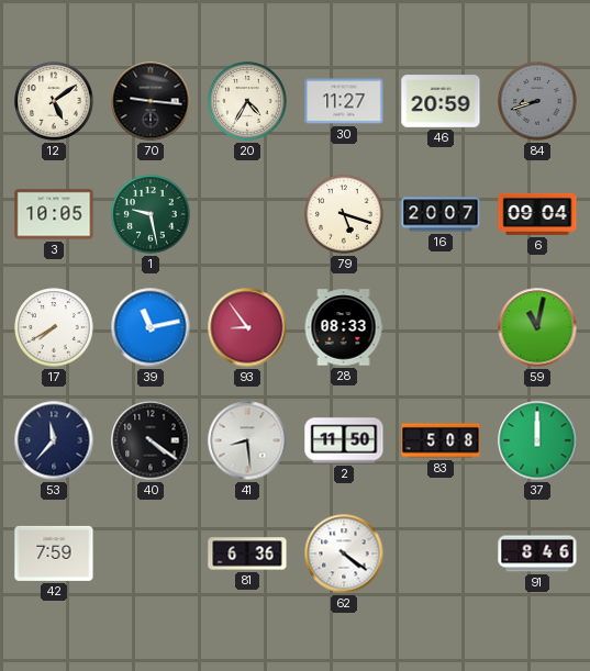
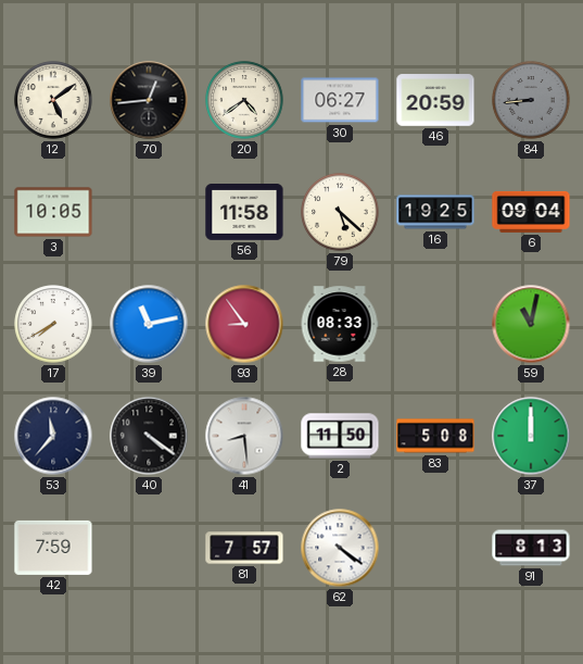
70: 9:16 -> 12:44 (149, 100)
20: 4:35 -> 4:39 (244, 100)
30: 11:27 -> 06:27 (340, 100)
84: 8:42 -> 8:44 (531, 100)
1: 9:28 -> none (151, 214)
56: none -> 11:58 (244, 213)
79: 5:18 -> 5:22 (340, 212)
16: 20:07 -> 19:25 (435, 212)
81: 6:36 -> 7:57 (244, 548)
91: 8:46 -> 8:13 (531, 548)
